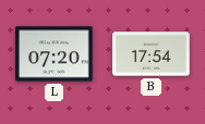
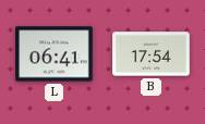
L: 07:20 -> 06:41 (55, 54)
